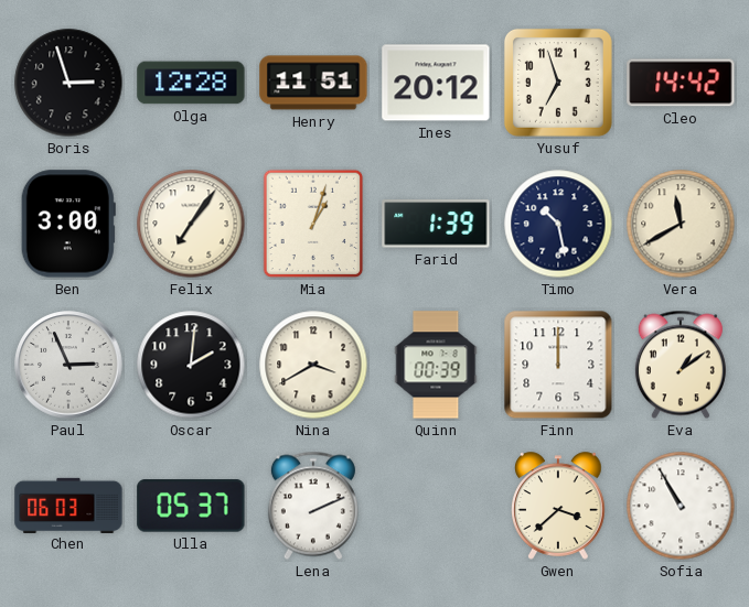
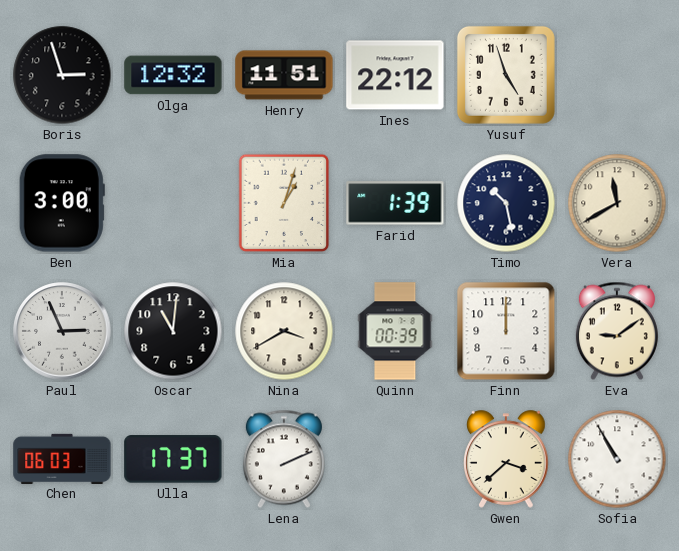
Olga: 12:28 -> 12:32 (173, 75)
Ines: 20:12 -> 22:12 (395, 75)
Yusuf: 6:57 -> 4:57 (506, 75)
Cleo: 14:42 -> none (681, 83)
Felix: 7:06 -> none (191, 224)
Oscar: 2:01 -> 11:01 (173, 331)
Eva: 1:09 -> 9:09 (617, 331)
Ulla: 05:37 -> 17:37 (173, 459)
